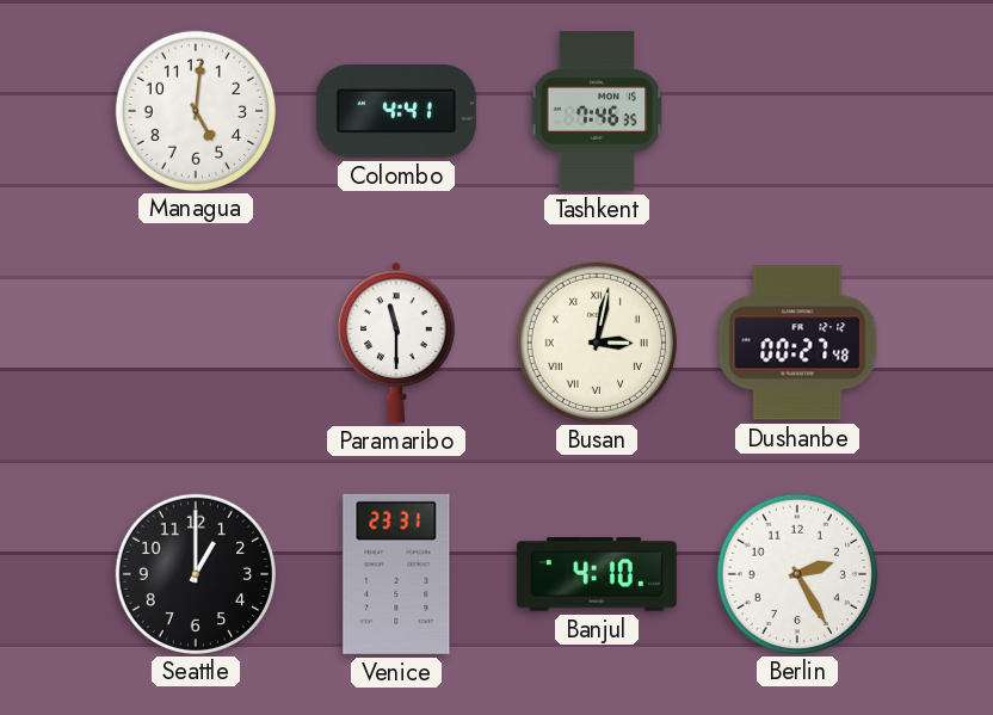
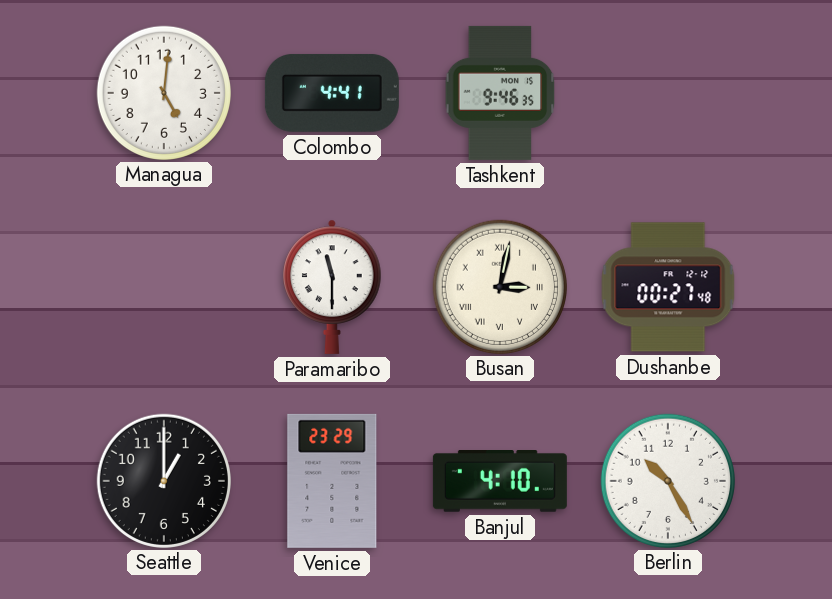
Tashkent: 7:46 -> 9:46 (500, 93)
Venice: 23:31 -> 23:29 (332, 481)
Berlin: 2:25 -> 10:25 (667, 480)
